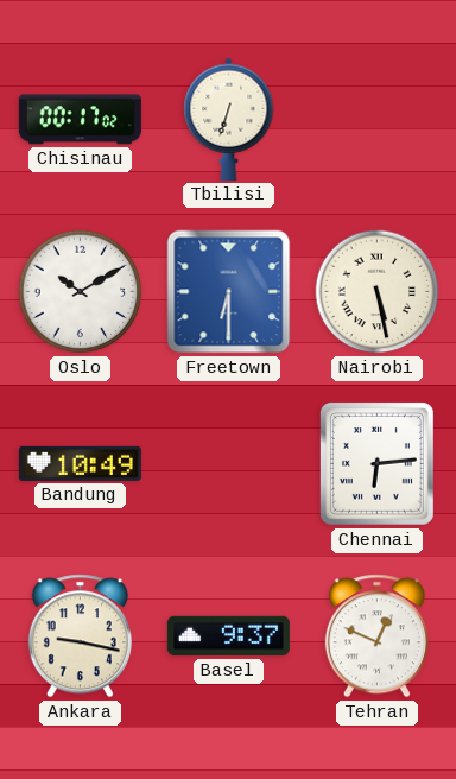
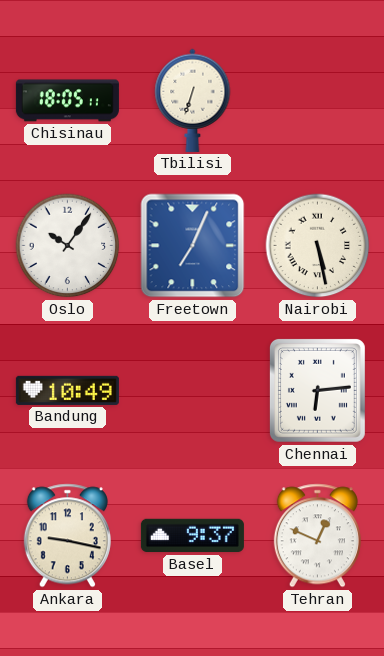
Chisinau: 00:17 -> 18:05 (67, 101)
Oslo: 10:10 -> 10:06 (68, 246)
Freetown: 6:30 -> 7:04 (193, 246)
